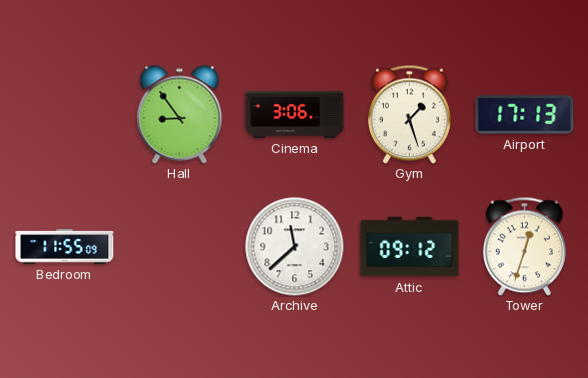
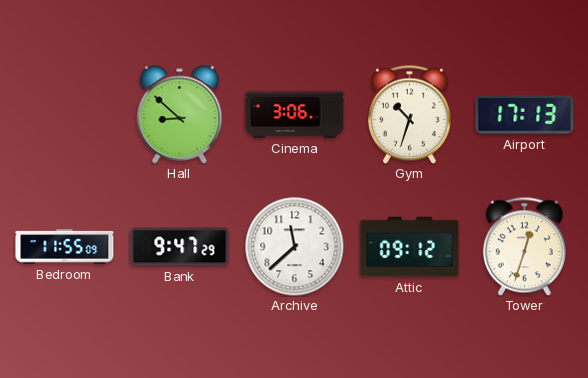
Hall: 8:54 -> 8:52 (180, 115)
Gym: 1:27 -> 10:33 (409, 114)
Bank: none -> 9:47 (180, 247)
